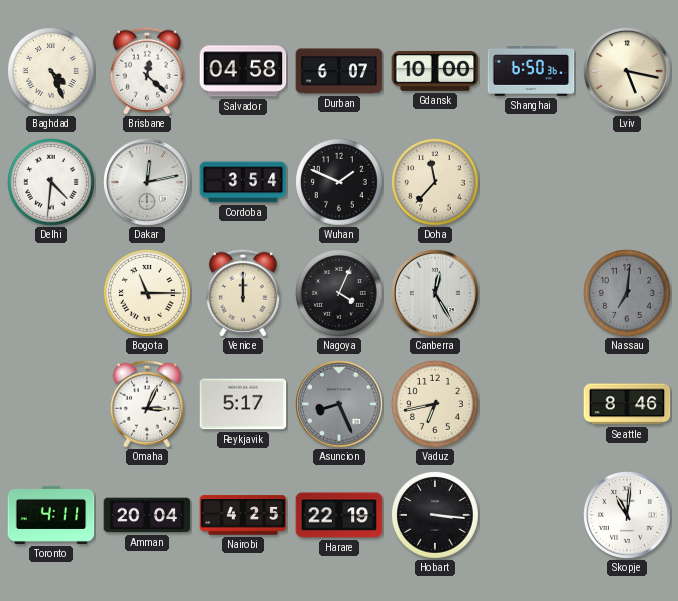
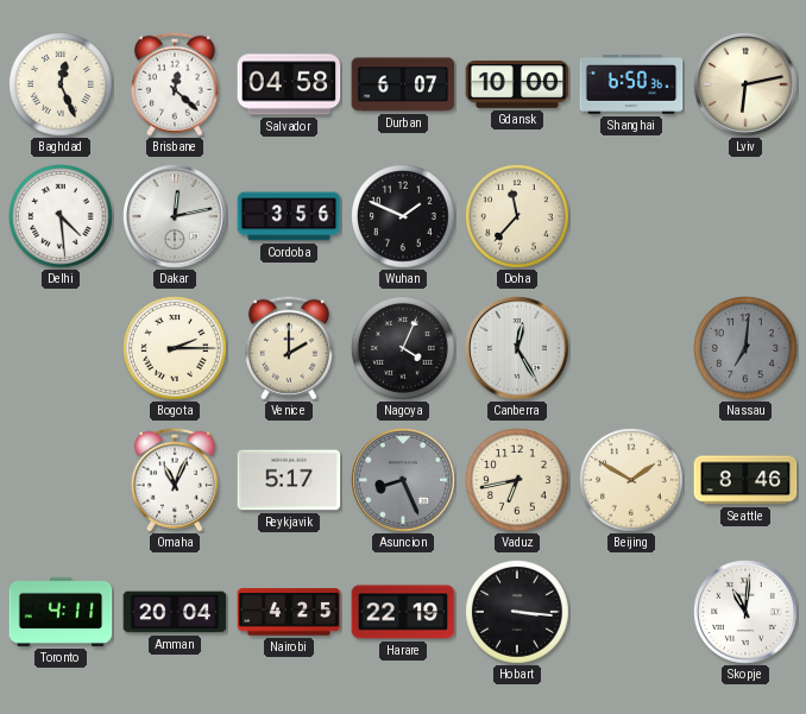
Baghdad: 4:26 -> 12:26 (62, 86)
Lviv: 5:17 -> 6:13 (745, 84)
Delhi: 4:31 -> 4:29 (62, 217)
Cordoba: 3:54 -> 3:56 (289, 216)
Bogota: 11:15 -> 2:15 (176, 349)
Venice: 12:00 -> 2:00 (289, 348)
Omaha: 3:04 -> 11:04 (175, 480)
Beijing: none -> 1:50 (632, 481)
